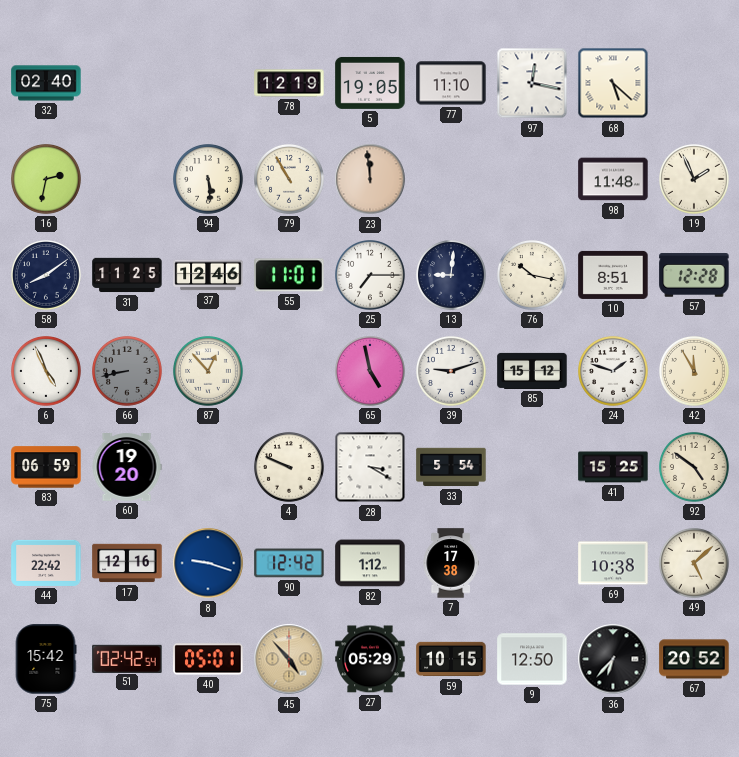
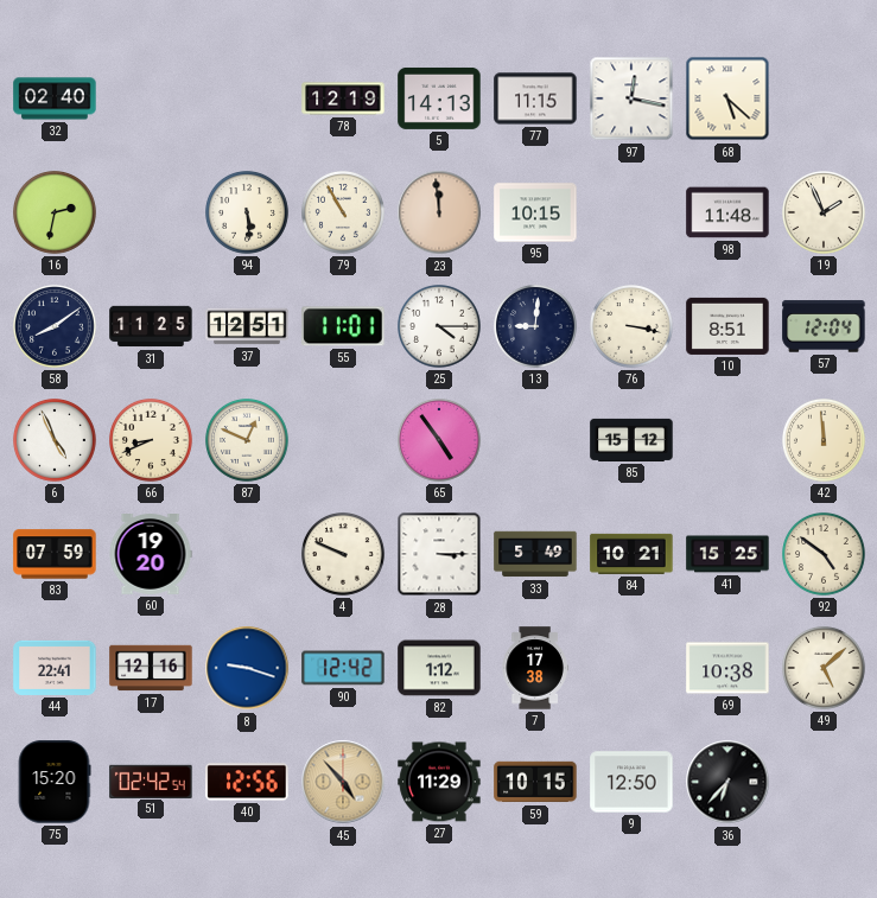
5: 19:05 -> 14:13 (439, 98)
77: 11:10 -> 11:15 (535, 98)
95: none -> 10:15 (535, 212)
37: 12:46 -> 12:51 (247, 326)
25: 7:15 -> 4:15 (440, 327)
76: 10:17 -> 3:17 (633, 327)
57: 12:28 -> 12:04 (824, 326)
66: 8:43 -> 8:41 (152, 441)
66 dial: grey -> cream (152, 441)
87: 12:53 -> 12:49 (248, 441)
65: 4:58 -> 4:54 (440, 441)
39: 9:12 -> none (452, 372)
24: 1:48 -> none (614, 372)
42: 11:55 -> 11:59 (825, 441)
83: 06:59 -> 07:59 (55, 554)
28: 3:20 -> 3:15 (439, 554)
33: 5:54 -> 5:49 (535, 554)
84: none -> 10:21 (631, 554)
44: 22:42 -> 22:41 (55, 668)
75: 15:42 -> 15:20 (55, 782)
40: 05:01 -> 12:56 (247, 782)
27: 05:29 -> 11:29 (439, 782)
67: 20:52 -> none (694, 659)
